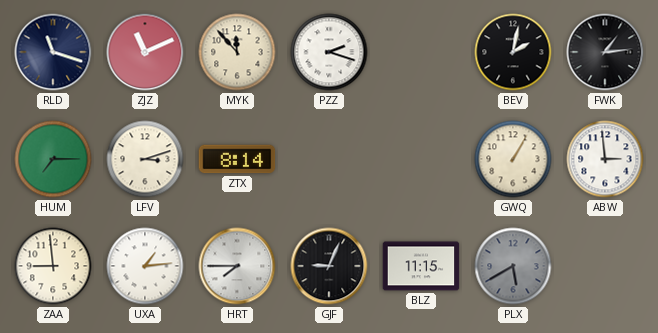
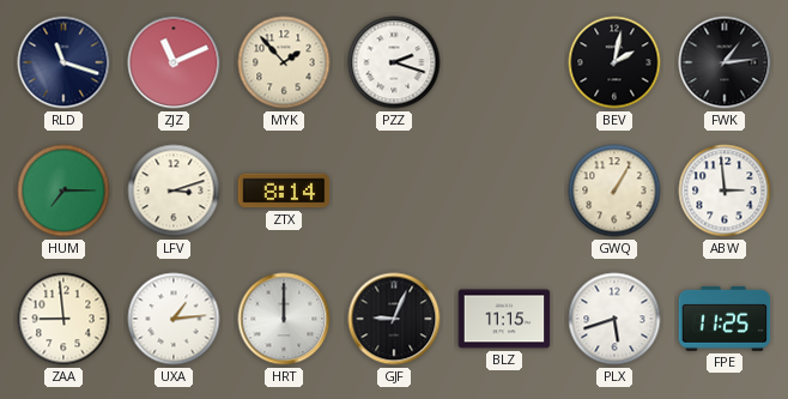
MYK: 11:53 -> 1:53 (284, 62)
HRT: 7:45 -> 12:00 (284, 319)
PLX: 5:40 -> 5:42 (614, 319)
PLX dial: grey -> white (614, 319)
FPE: none -> 11:25 (725, 319)
